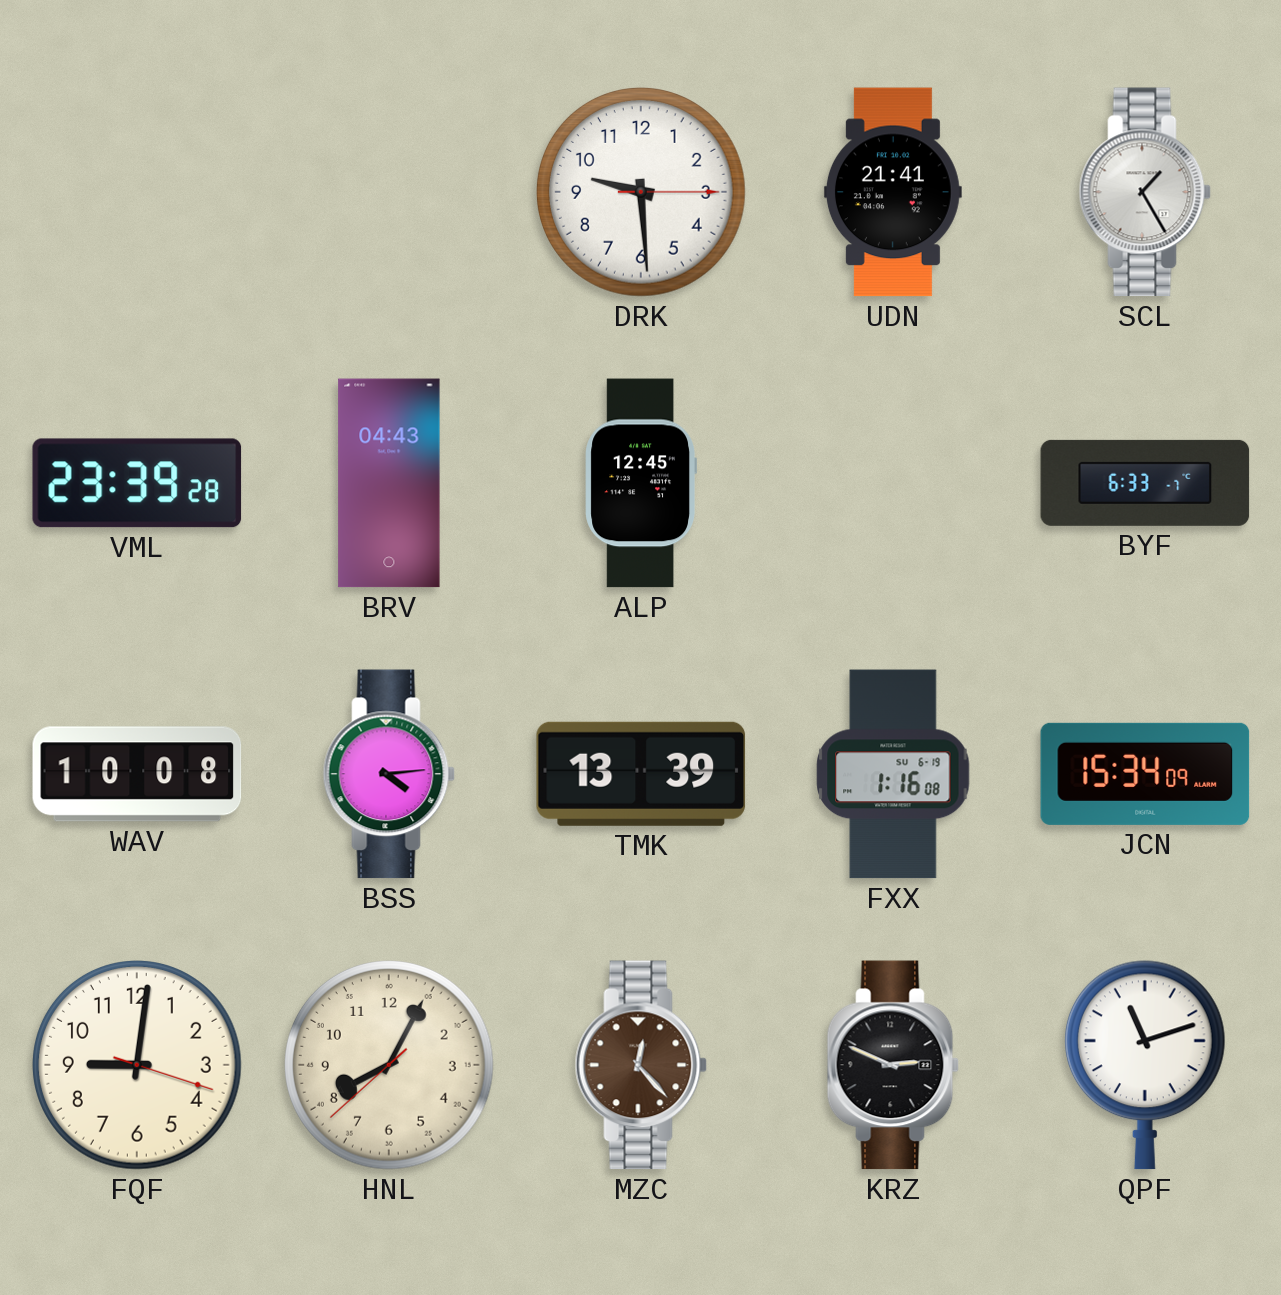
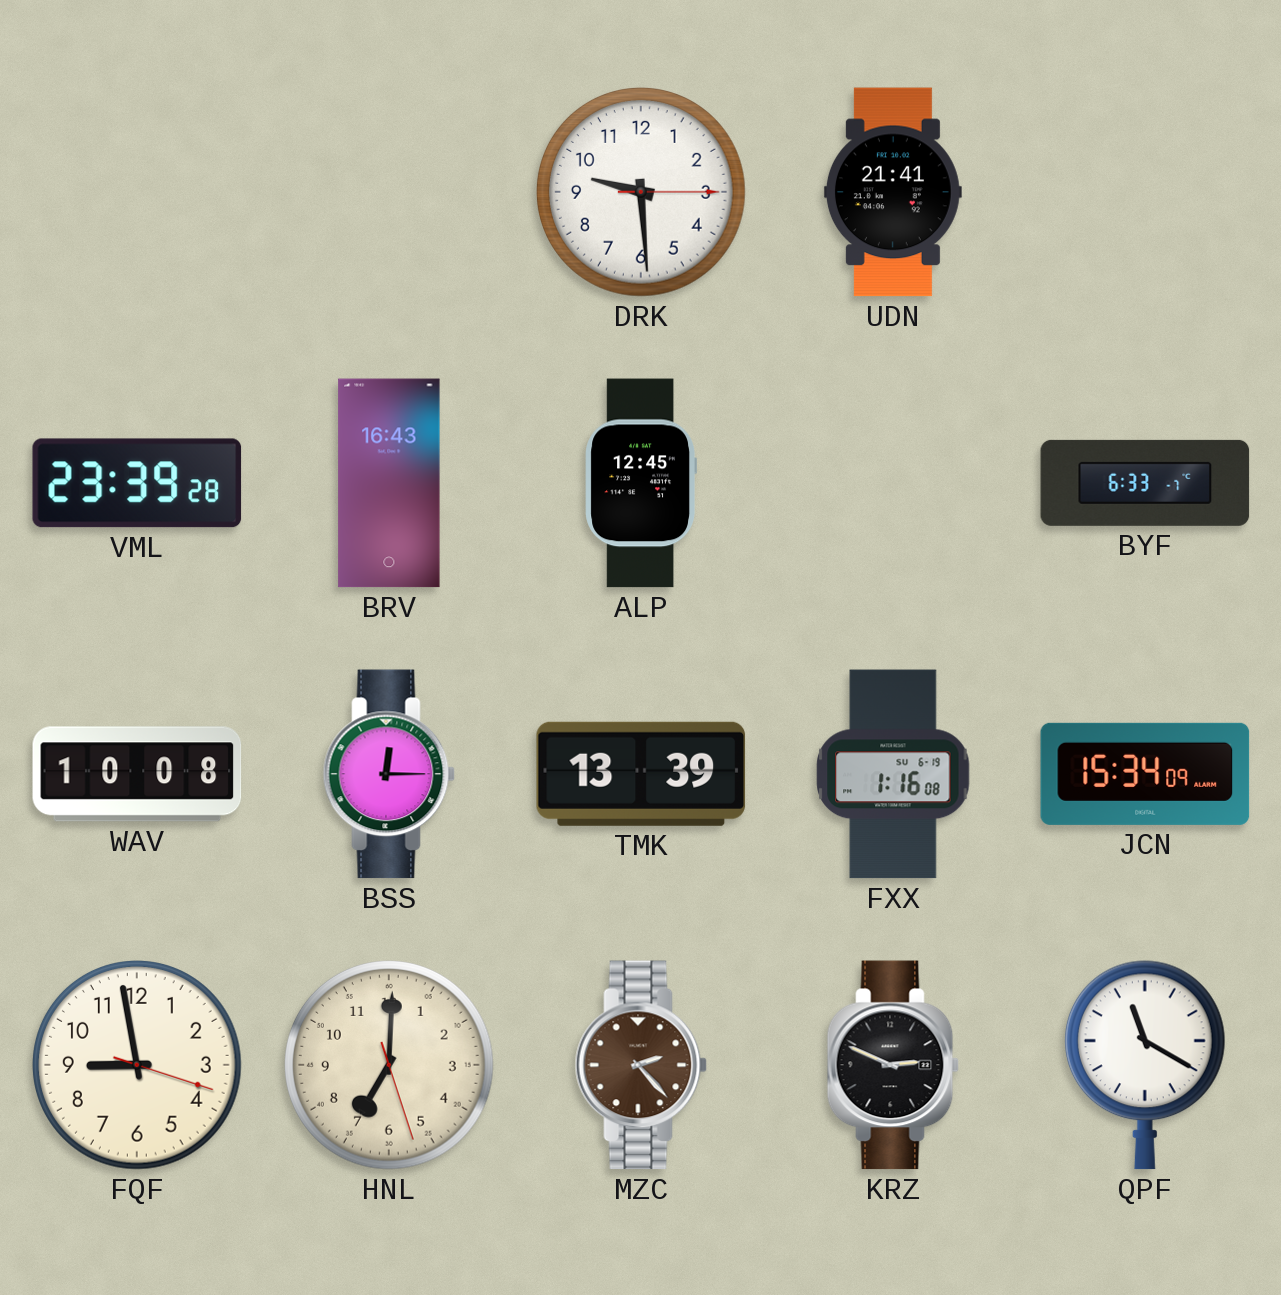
SCL: 1:25 -> none (1145, 192)
BRV: 04:43 -> 16:43 (389, 483)
BSS: 4:14 -> 12:15 (389, 774)
FQF: 9:01 -> 8:58 (138, 1066)
HNL: 8:04 -> 7:00 (390, 1066)
MZC: 12:23 -> 2:23 (641, 1065)
QPF: 11:12 -> 11:20 (1145, 1065)
